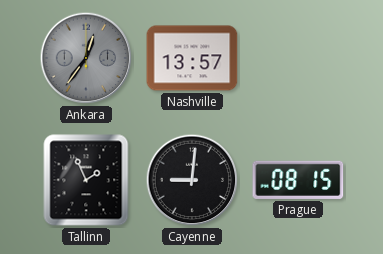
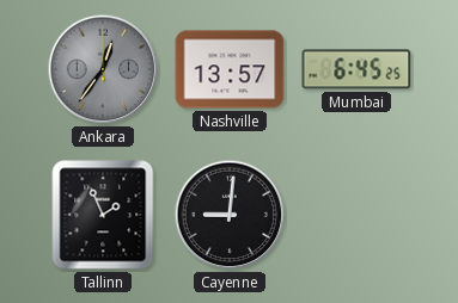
Mumbai: none -> 6:45 (356, 69)
Prague: 08:15 -> none (298, 180)
